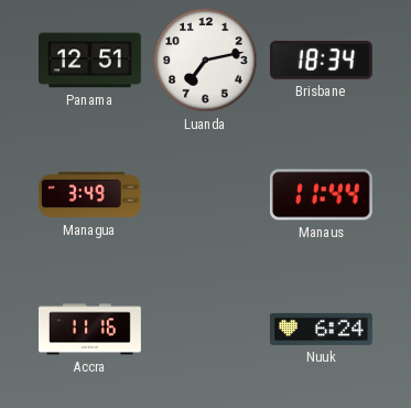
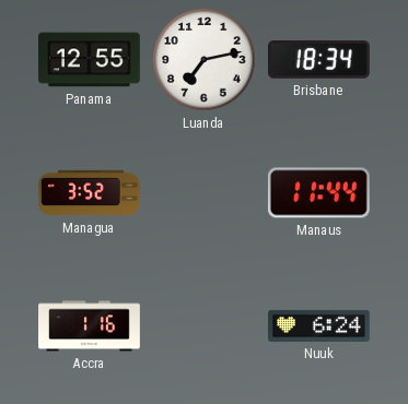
Panama: 12:51 -> 12:55 (90, 60)
Managua: 3:49 -> 3:52 (90, 193)
Accra: 11:16 -> 1:16 (90, 326)
